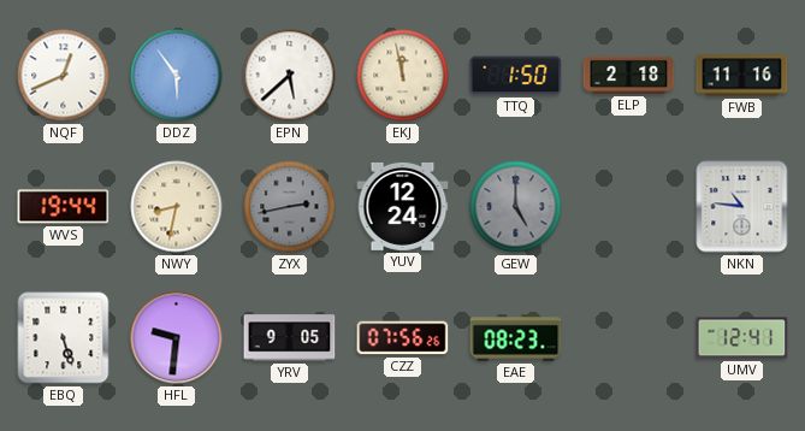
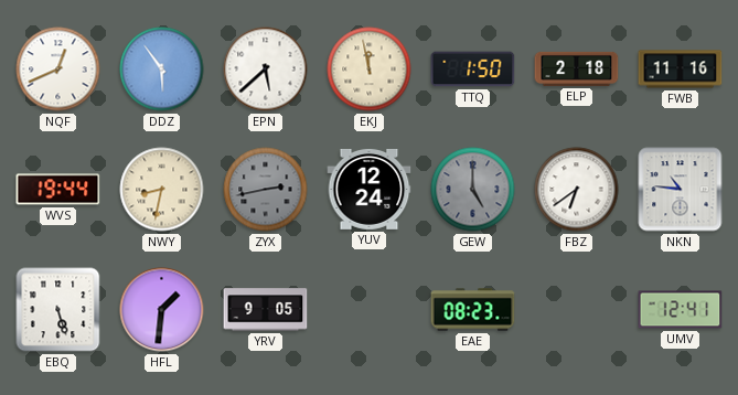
FBZ: none -> 6:39 (577, 190)
HFL: 9:31 -> 1:31 (162, 310)
CZZ: 07:56 -> none (403, 338)
